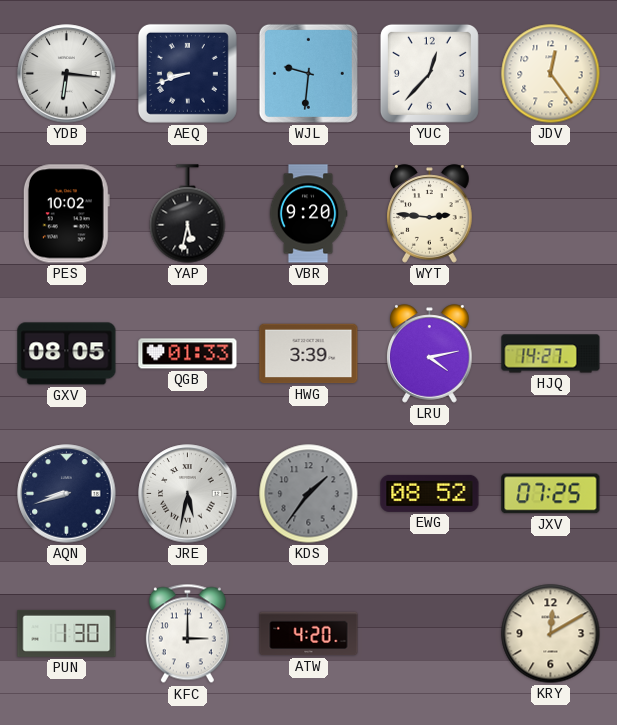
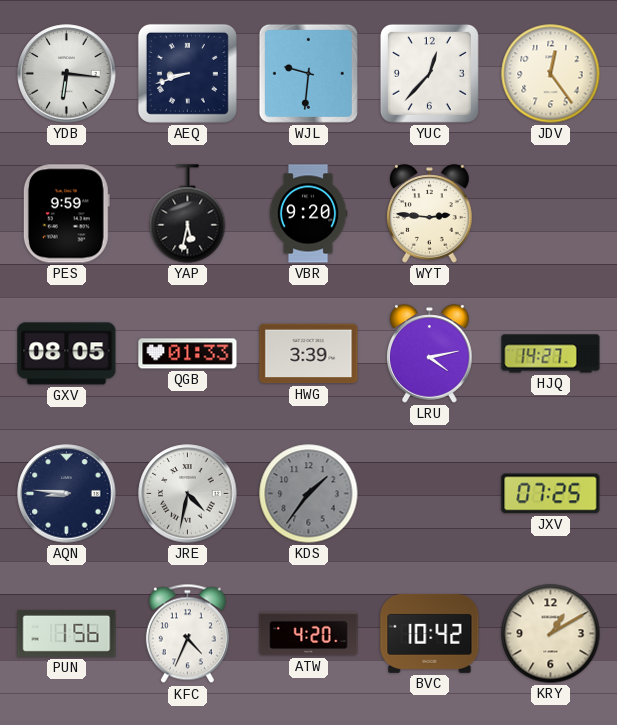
PES: 10:02 -> 9:59 (66, 214)
AQN: 8:42 -> 8:46 (67, 494)
JRE: 5:32 -> 4:32 (188, 494)
EWG: 08:52 -> none (430, 493)
PUN: 1:30 -> 1:56 (67, 633)
KFC: 3:00 -> 4:34 (187, 634)
BVC: none -> 10:42 (430, 633)
KRY: 12:10 -> 1:10 (551, 634)
